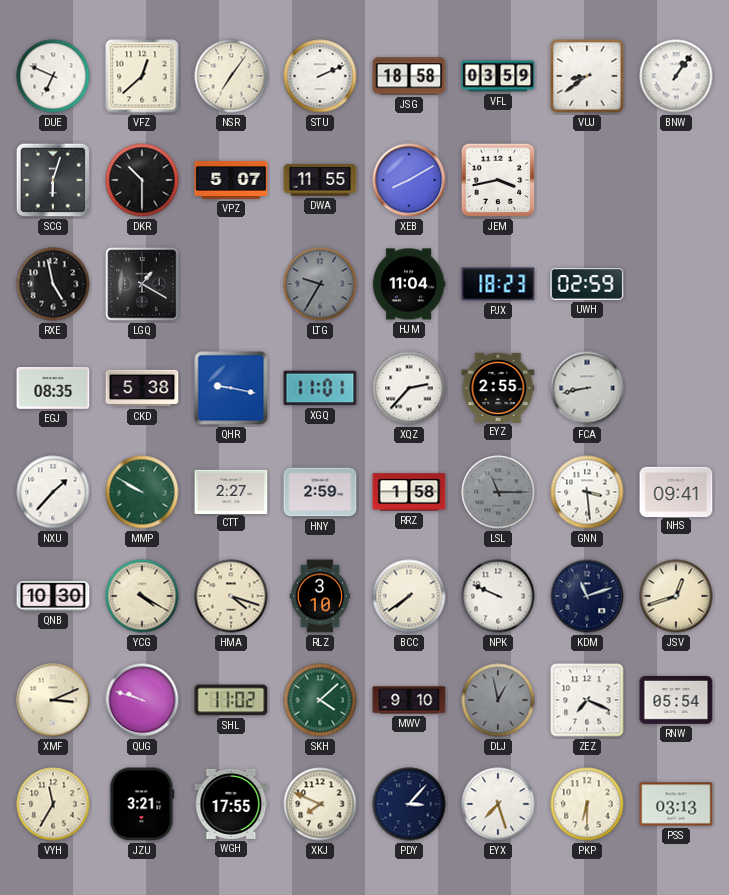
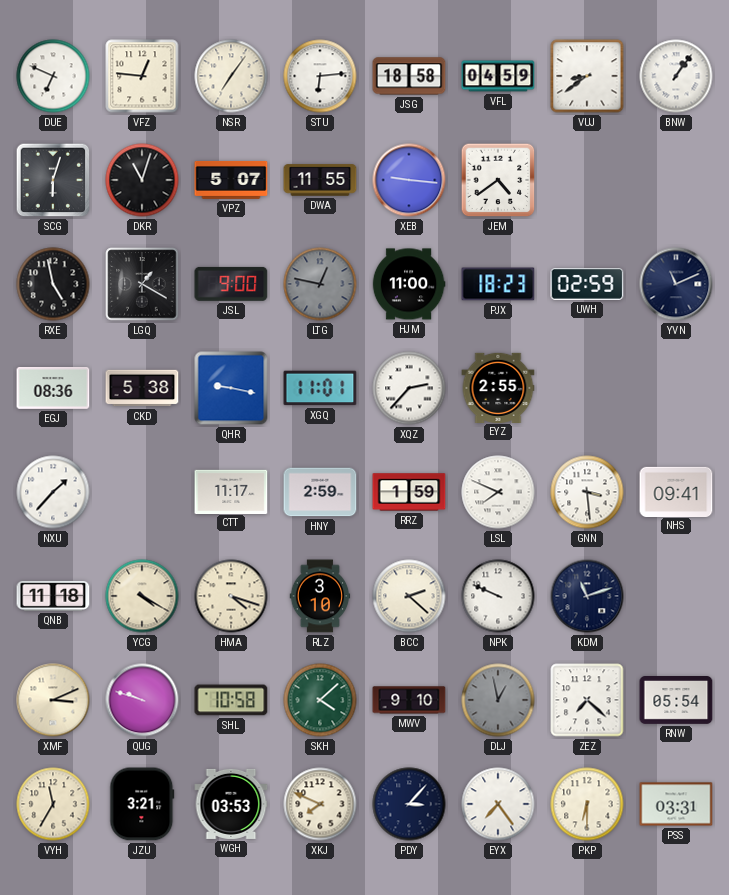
VFZ: 12:38 -> 12:46 (142, 76)
STU: 2:11 -> 6:14 (320, 76)
VFL: 03:59 -> 04:59 (498, 76)
DKR: 10:30 -> 11:03 (142, 180)
XEB: 8:10 -> 9:16 (409, 180)
JEM: 3:43 -> 4:39 (498, 180)
JSL: none -> 9:00 (231, 284)
LTG: 9:35 -> 12:47 (320, 284)
HJM: 11:04 -> 11:00 (409, 284)
YVN: none -> 11:11 (676, 284)
EGJ: 08:35 -> 08:36 (53, 388)
FCA: 8:43 -> none (587, 388)
MMP: 9:50 -> none (142, 492)
CTT: 2:27 -> 11:17 (231, 491)
RRZ: 1:58 -> 1:59 (409, 492)
LSL: 11:15 -> 7:49 (498, 492)
LSL dial: grey -> white (498, 492)
QNB: 10:30 -> 11:18 (53, 596)
BCC: 7:39 -> 2:22 (409, 596)
JSV: 12:42 -> none (676, 596)
SHL: 11:02 -> 10:58 (231, 700)
ZEZ: 7:19 -> 7:22 (587, 700)
WGH: 17:55 -> 03:53 (231, 804)
EYX: 7:27 -> 7:24 (498, 804)
PSS: 03:13 -> 03:31 (676, 804)
